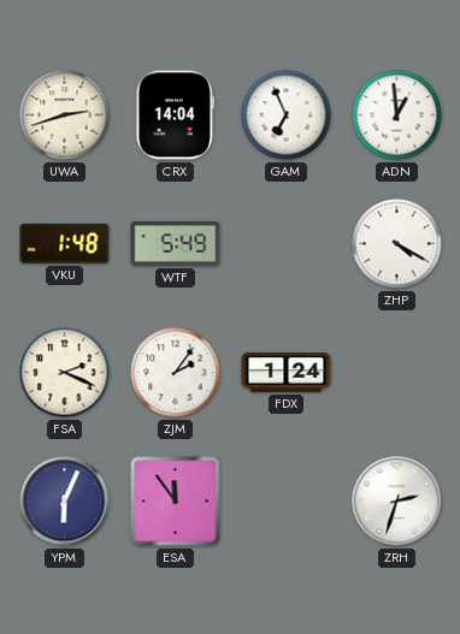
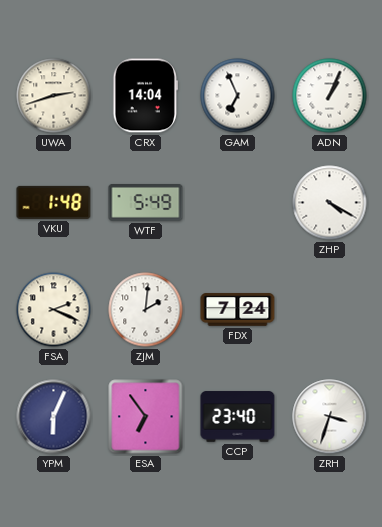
ADN: 12:59 -> 1:04 (330, 96)
ZJM: 2:06 -> 2:01 (146, 310)
FDX: 1:24 -> 7:24 (238, 310)
ESA: 11:54 -> 6:54 (146, 417)
CCP: none -> 23:40 (238, 417)
ZRH: 2:33 -> 3:33 (330, 417)
